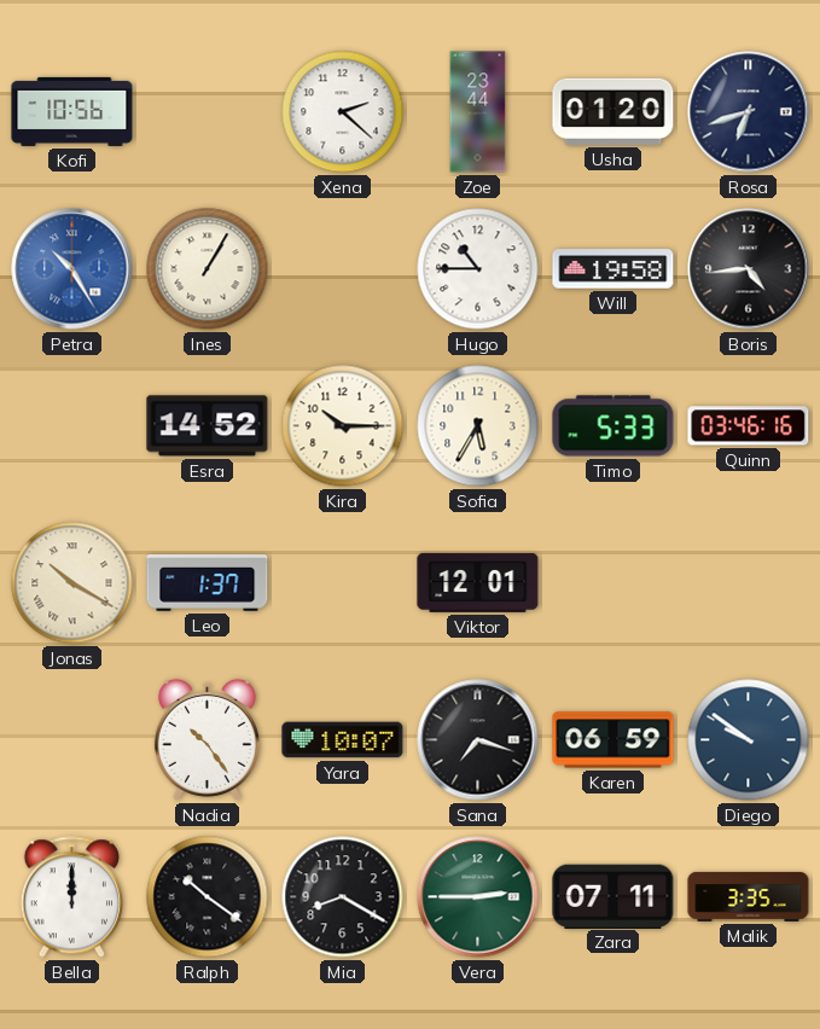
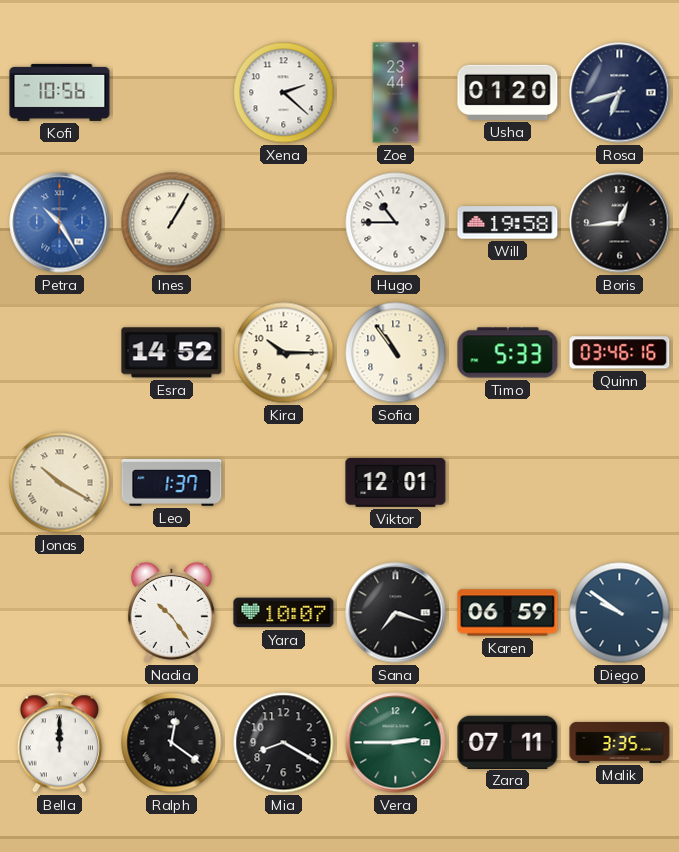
Boris: 4:44 -> 12:44 (620, 223)
Sofia: 5:35 -> 10:54 (396, 353)
Ralph: 10:21 -> 12:21 (172, 743)
